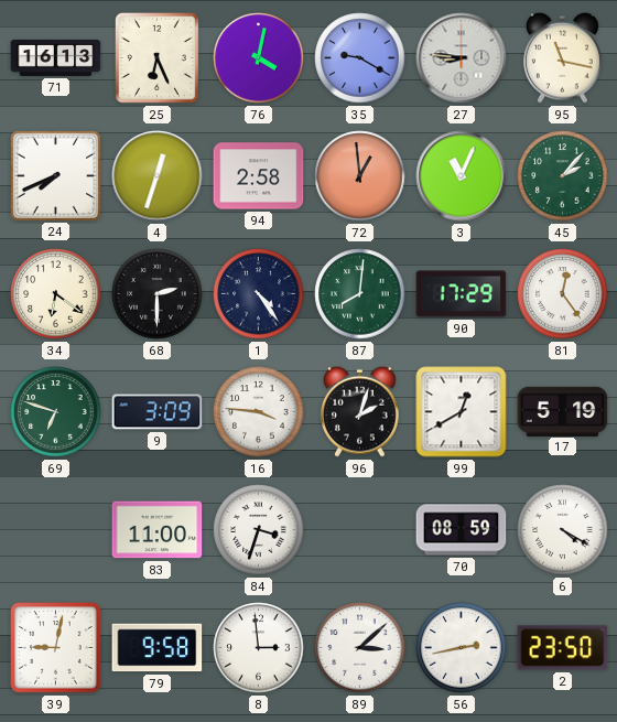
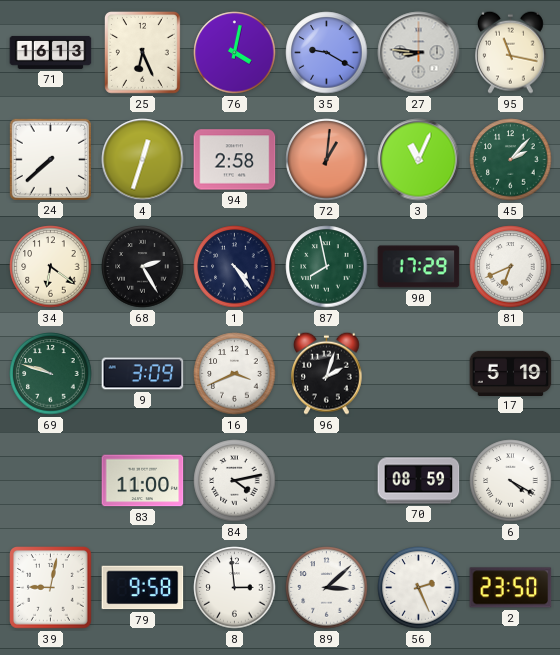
24: 7:41 -> 7:38 (50, 159)
72: 12:59 -> 1:01 (327, 160)
68: 2:30 -> 2:25 (143, 267)
87: 8:01 -> 7:58 (327, 267)
81: 12:24 -> 6:41 (511, 267)
69: 6:48 -> 9:48 (51, 374)
16: 3:46 -> 3:41 (235, 374)
99: 12:40 -> none (462, 412)
84: 3:33 -> 4:13 (235, 481)
56: 2:43 -> 2:26 (419, 588)
